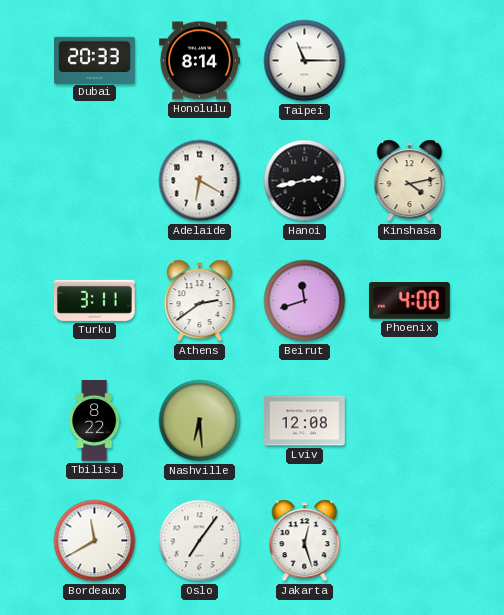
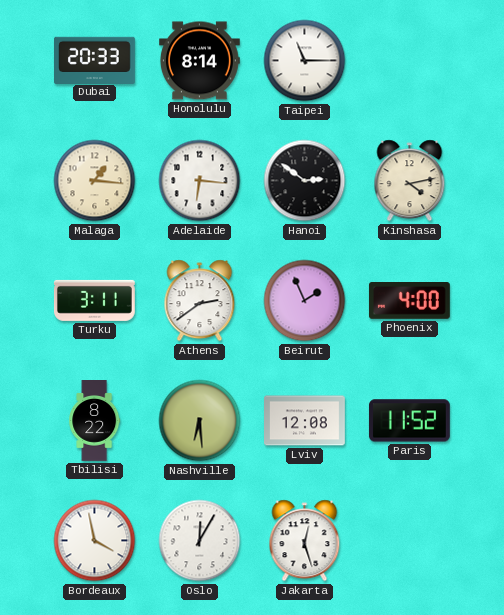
Malaga: none -> 1:16 (95, 181)
Adelaide: 6:20 -> 6:16 (200, 181)
Hanoi: 2:43 -> 2:51 (305, 181)
Beirut: 11:42 -> 1:56 (305, 301)
Paris: none -> 11:52 (410, 421)
Bordeaux: 11:40 -> 3:58 (95, 541)
Oslo: 7:06 -> 12:05 (200, 541)
